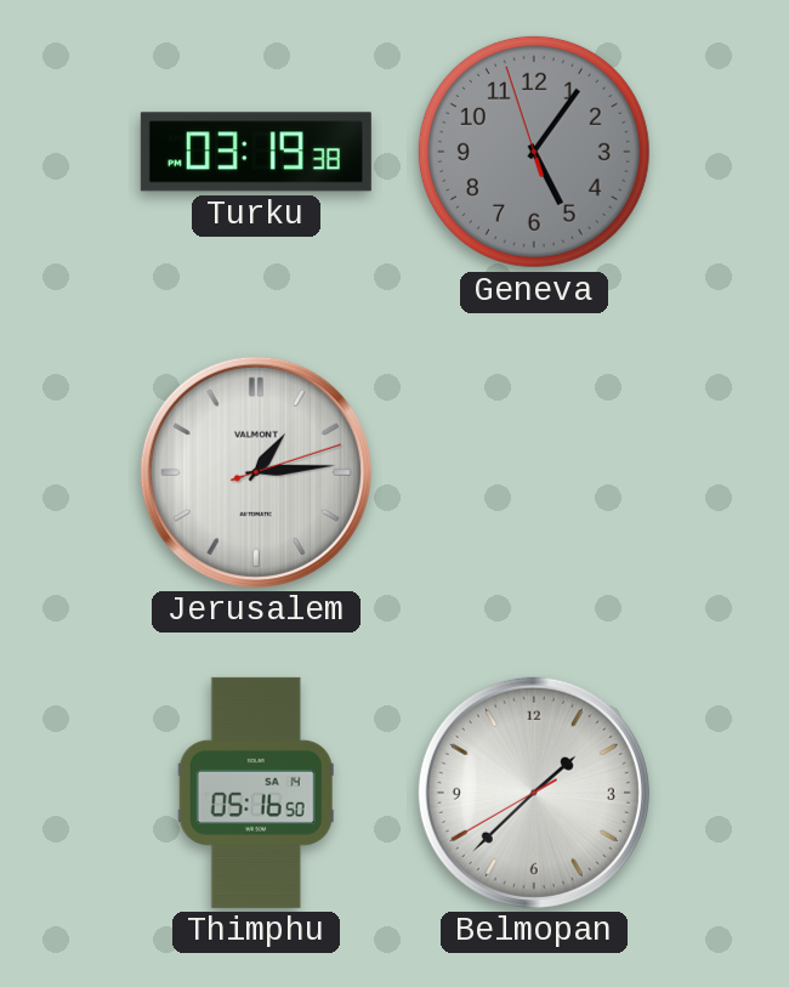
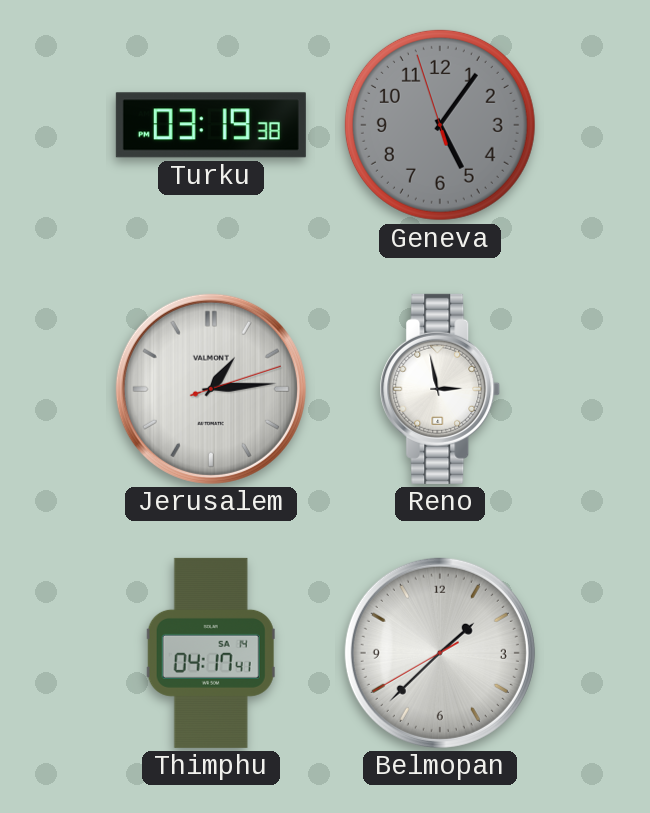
Reno: none -> 2:58 (440, 389)
Thimphu: 05:16 -> 04:17 (211, 653)
